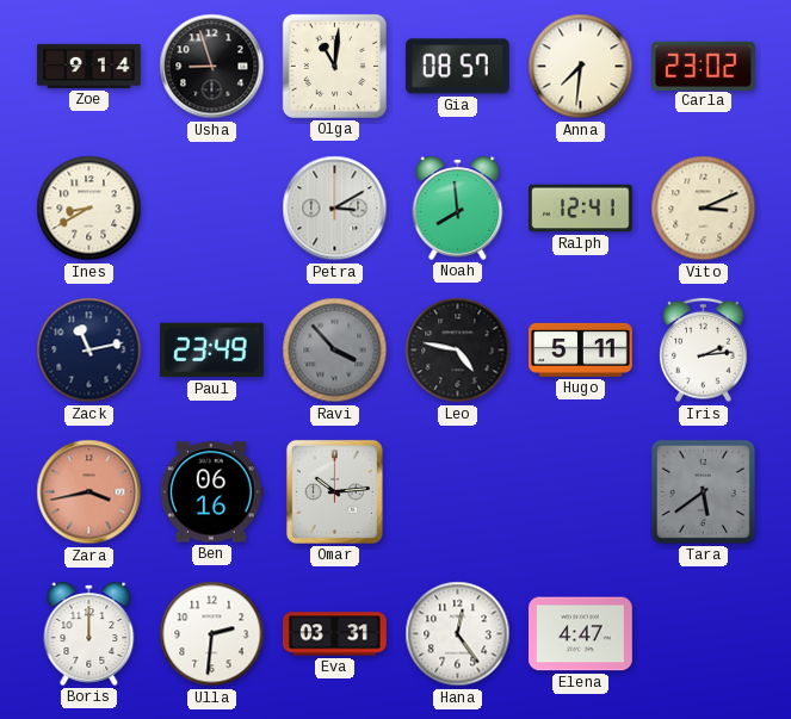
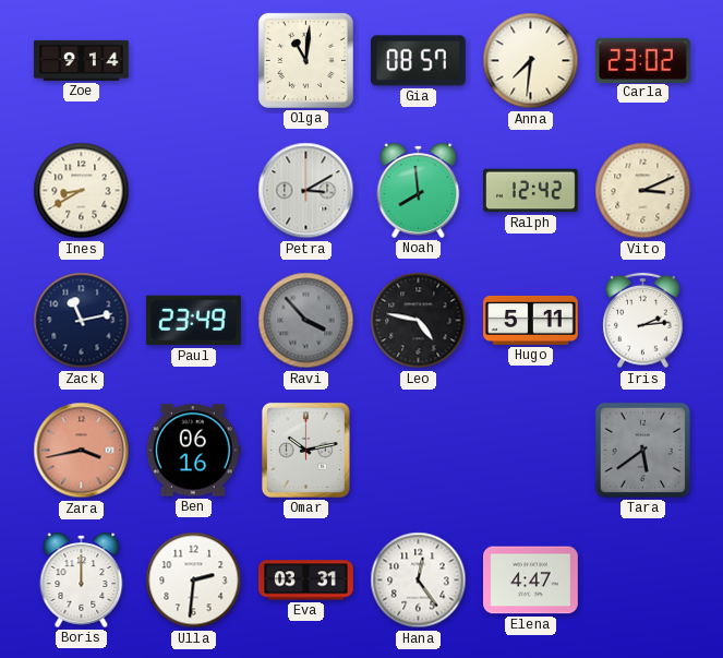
Usha: 8:57 -> none (212, 67)
Ralph: 12:41 -> 12:42 (531, 191)
Omar: 10:14 -> 10:13 (305, 450)
